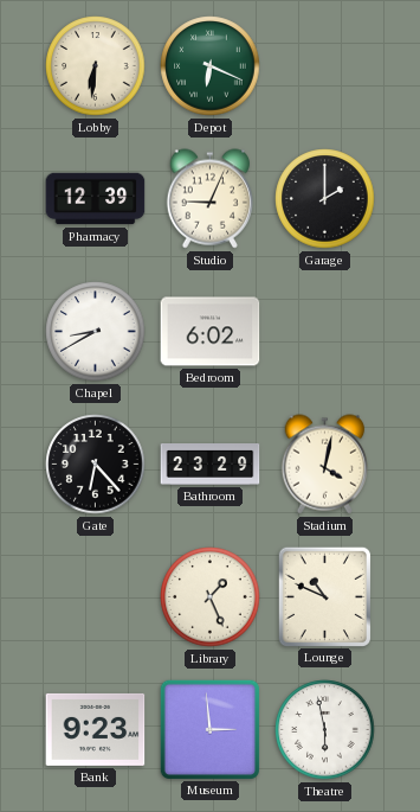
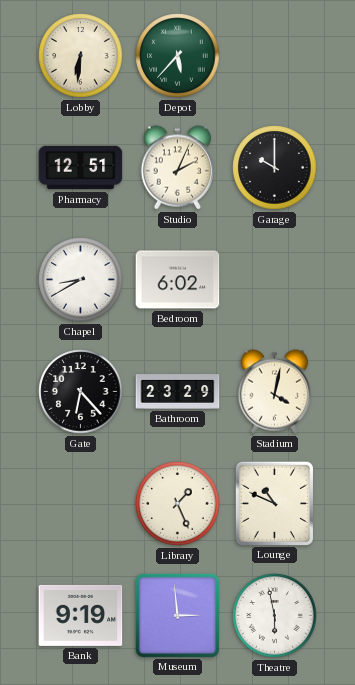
Depot: 6:19 -> 5:37 (178, 56)
Pharmacy: 12:39 -> 12:51 (81, 168)
Studio: 9:04 -> 2:04 (177, 168)
Garage: 2:00 -> 10:00 (275, 168)
Bank: 9:23 -> 9:19 (81, 615)
